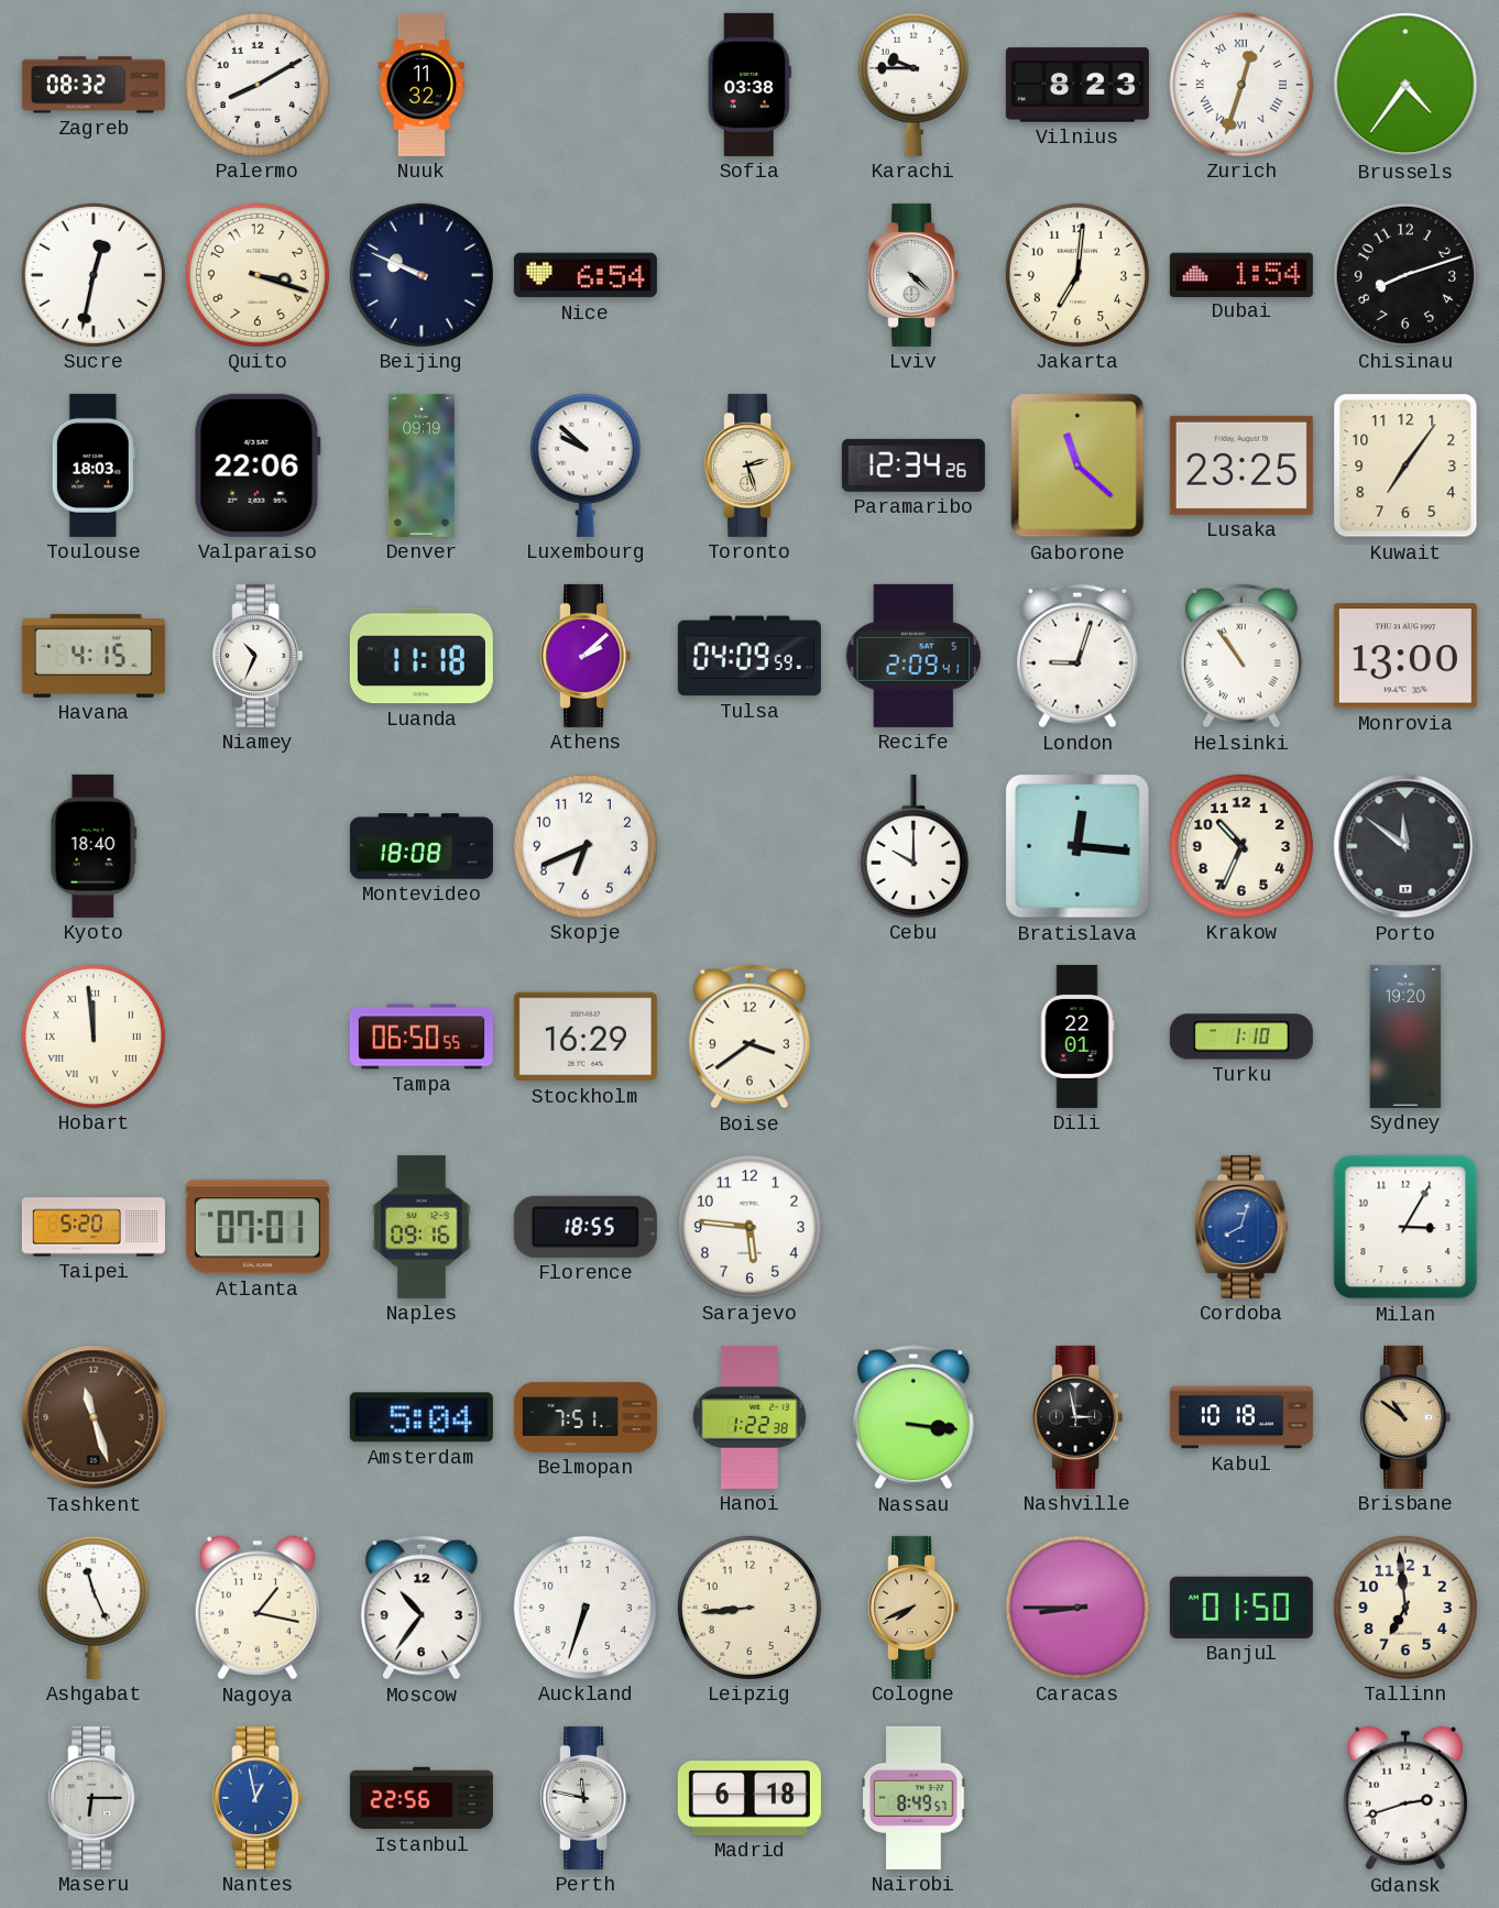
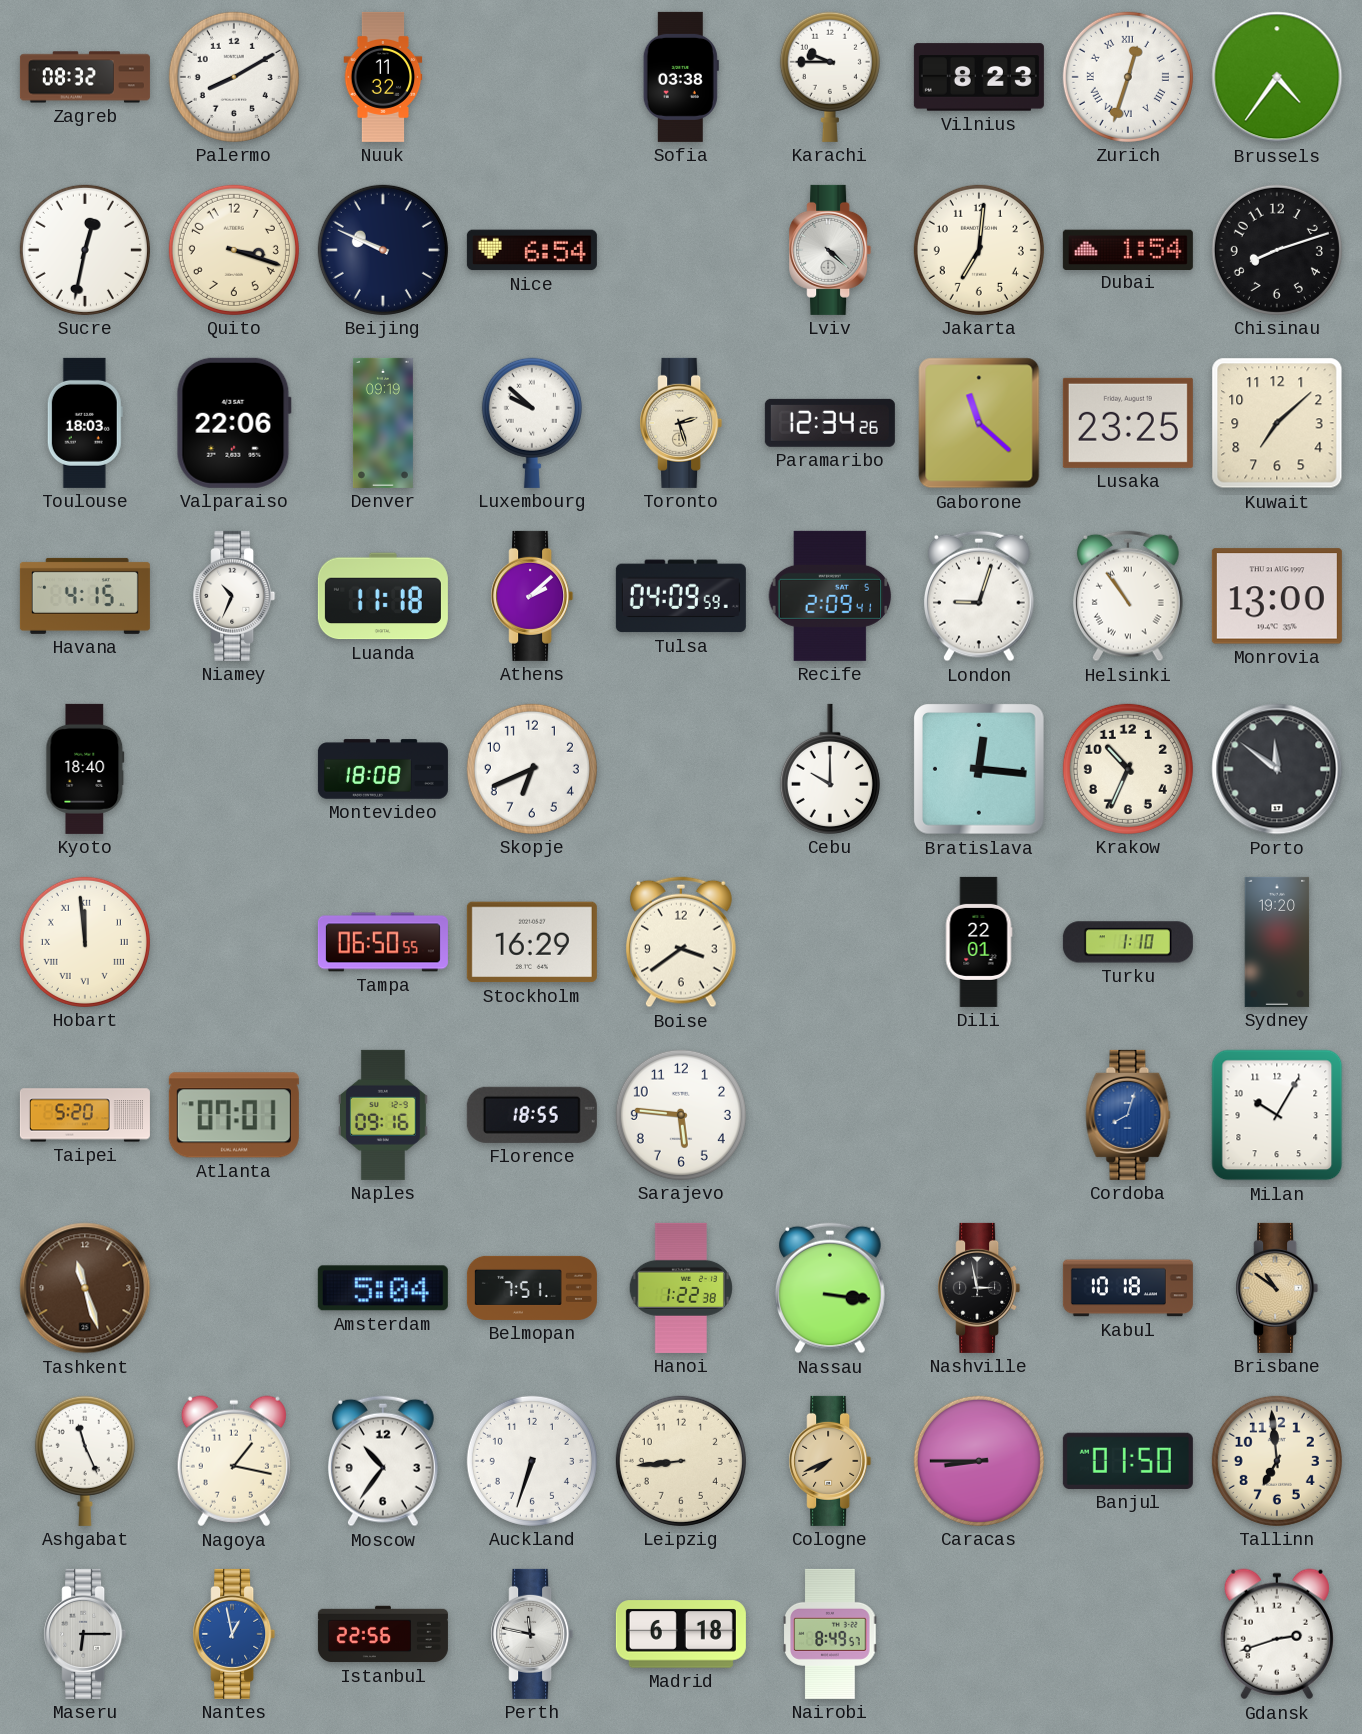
Kuwait: 7:06 -> 7:08 (1277, 423)
Milan: 3:05 -> 10:05 (1277, 1115)
